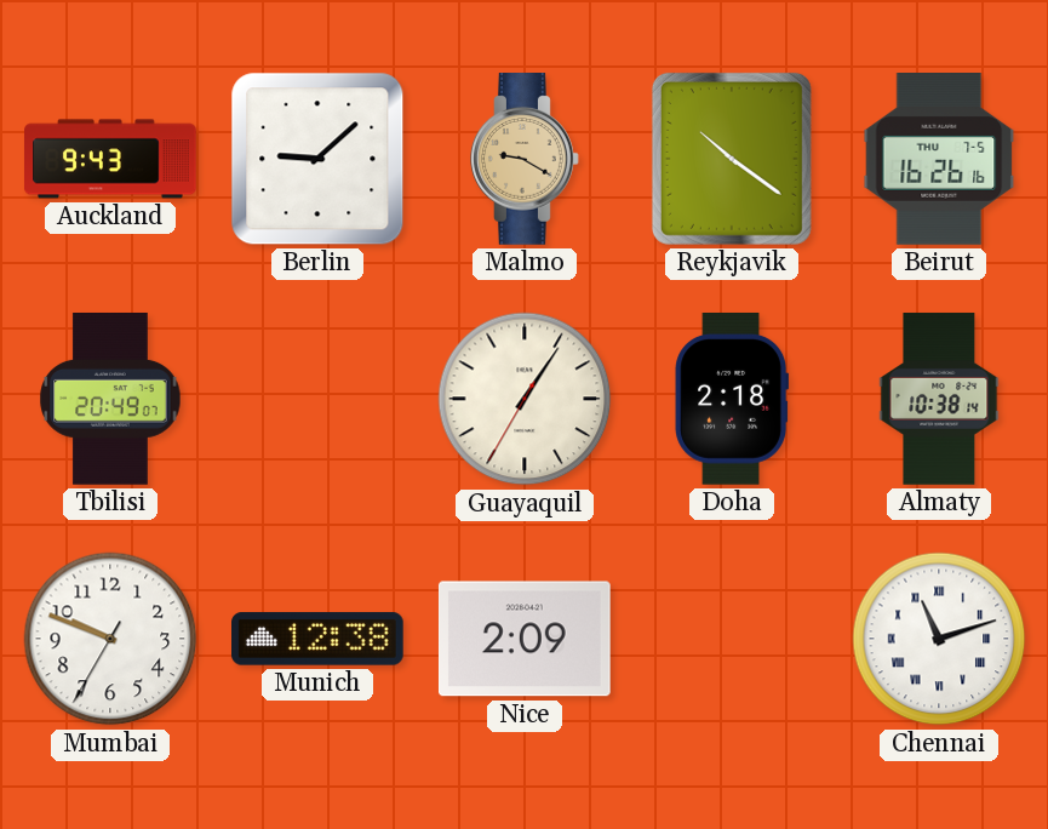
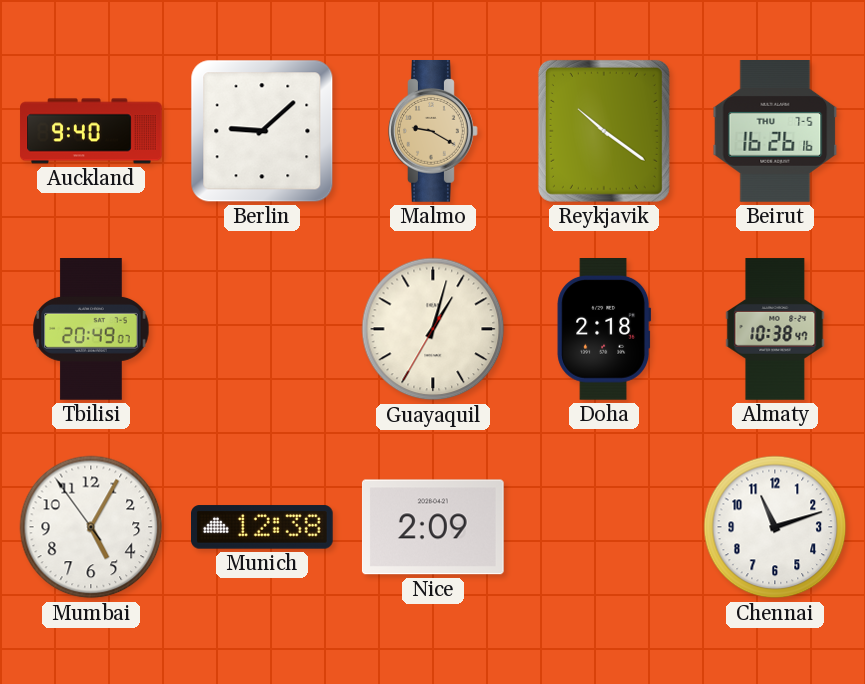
Auckland: 9:43 -> 9:40 (91, 131)
Guayaquil: 1:05 -> 1:02 (433, 329)
Almaty: 10:38:14 -> 10:38:47 (775, 329)
Mumbai: 9:48 -> 5:04 (91, 527)
Chennai numerals: Roman -> Arabic (775, 527)
